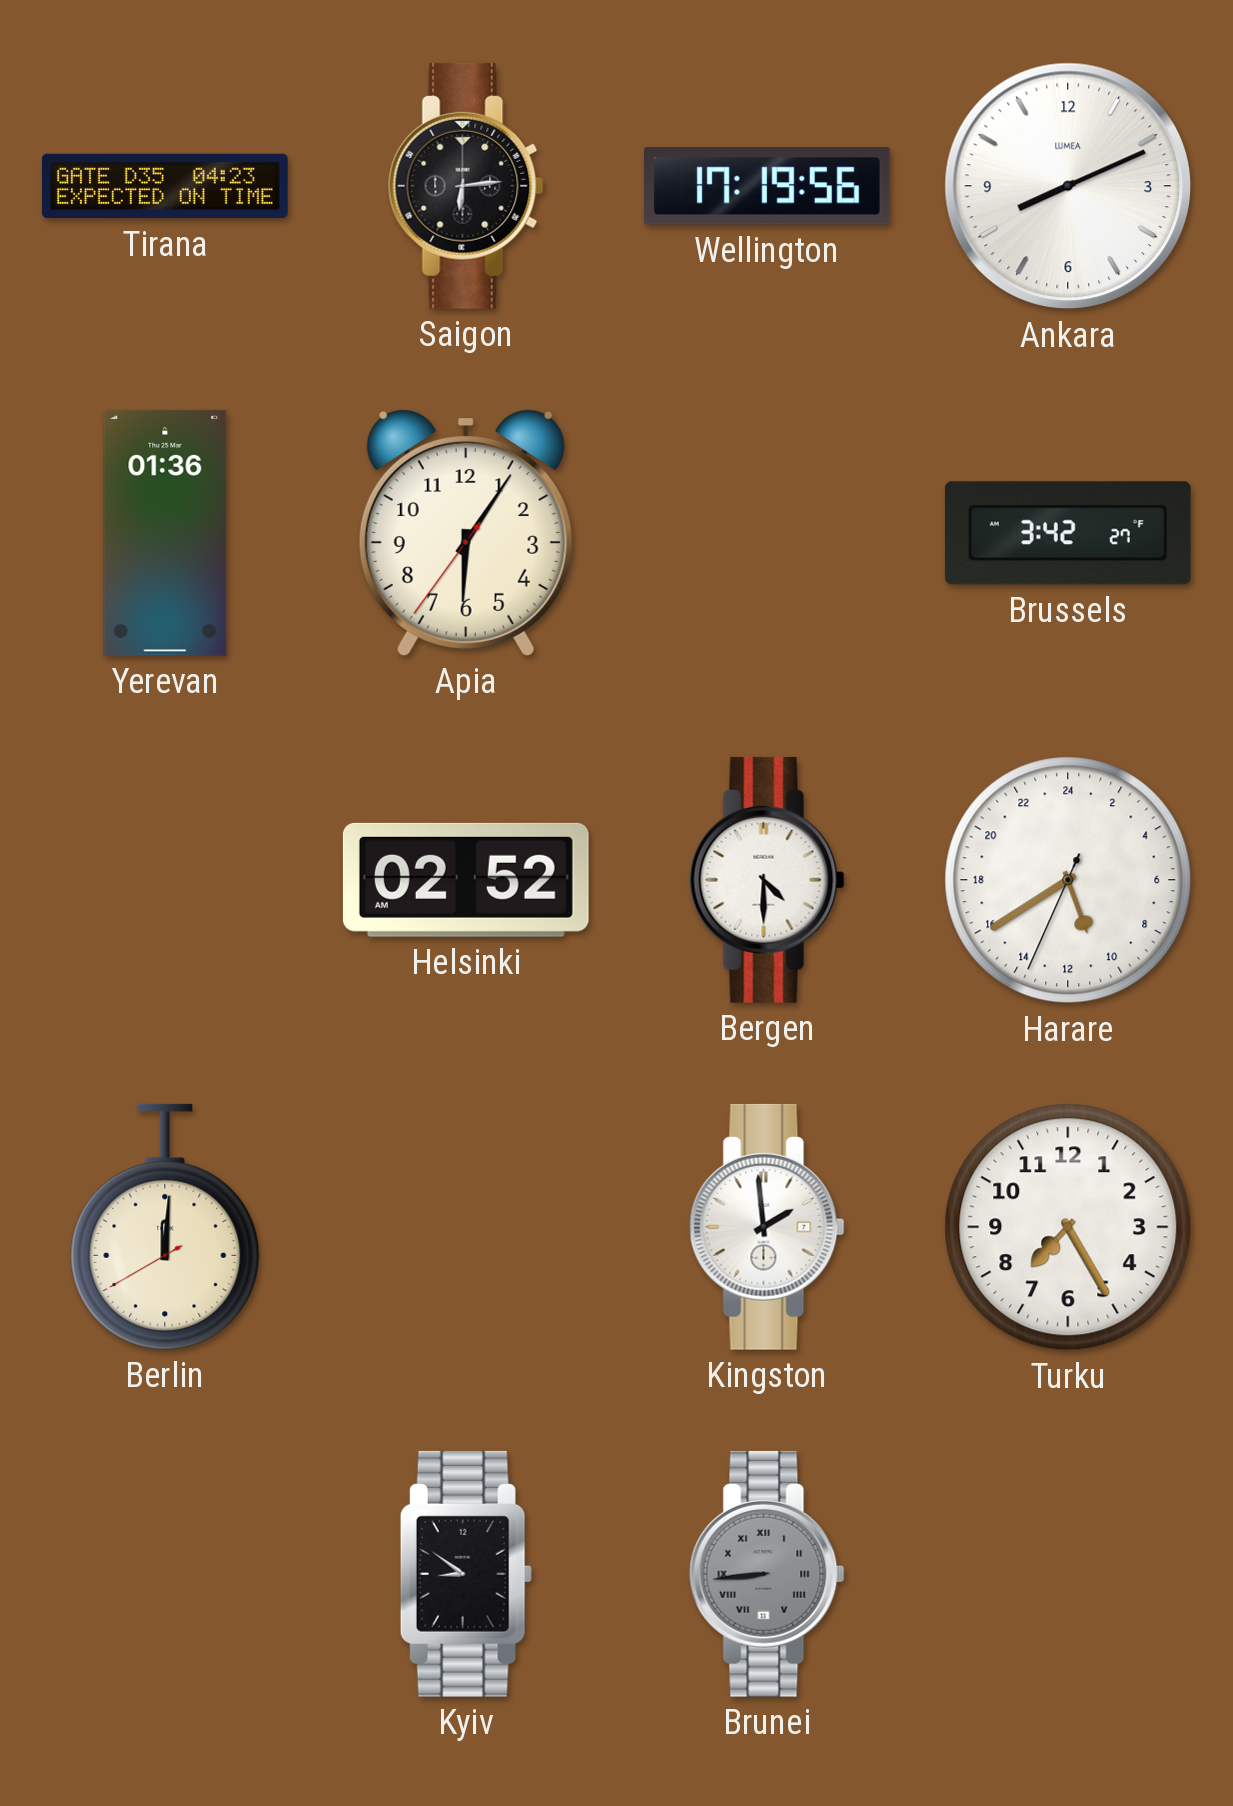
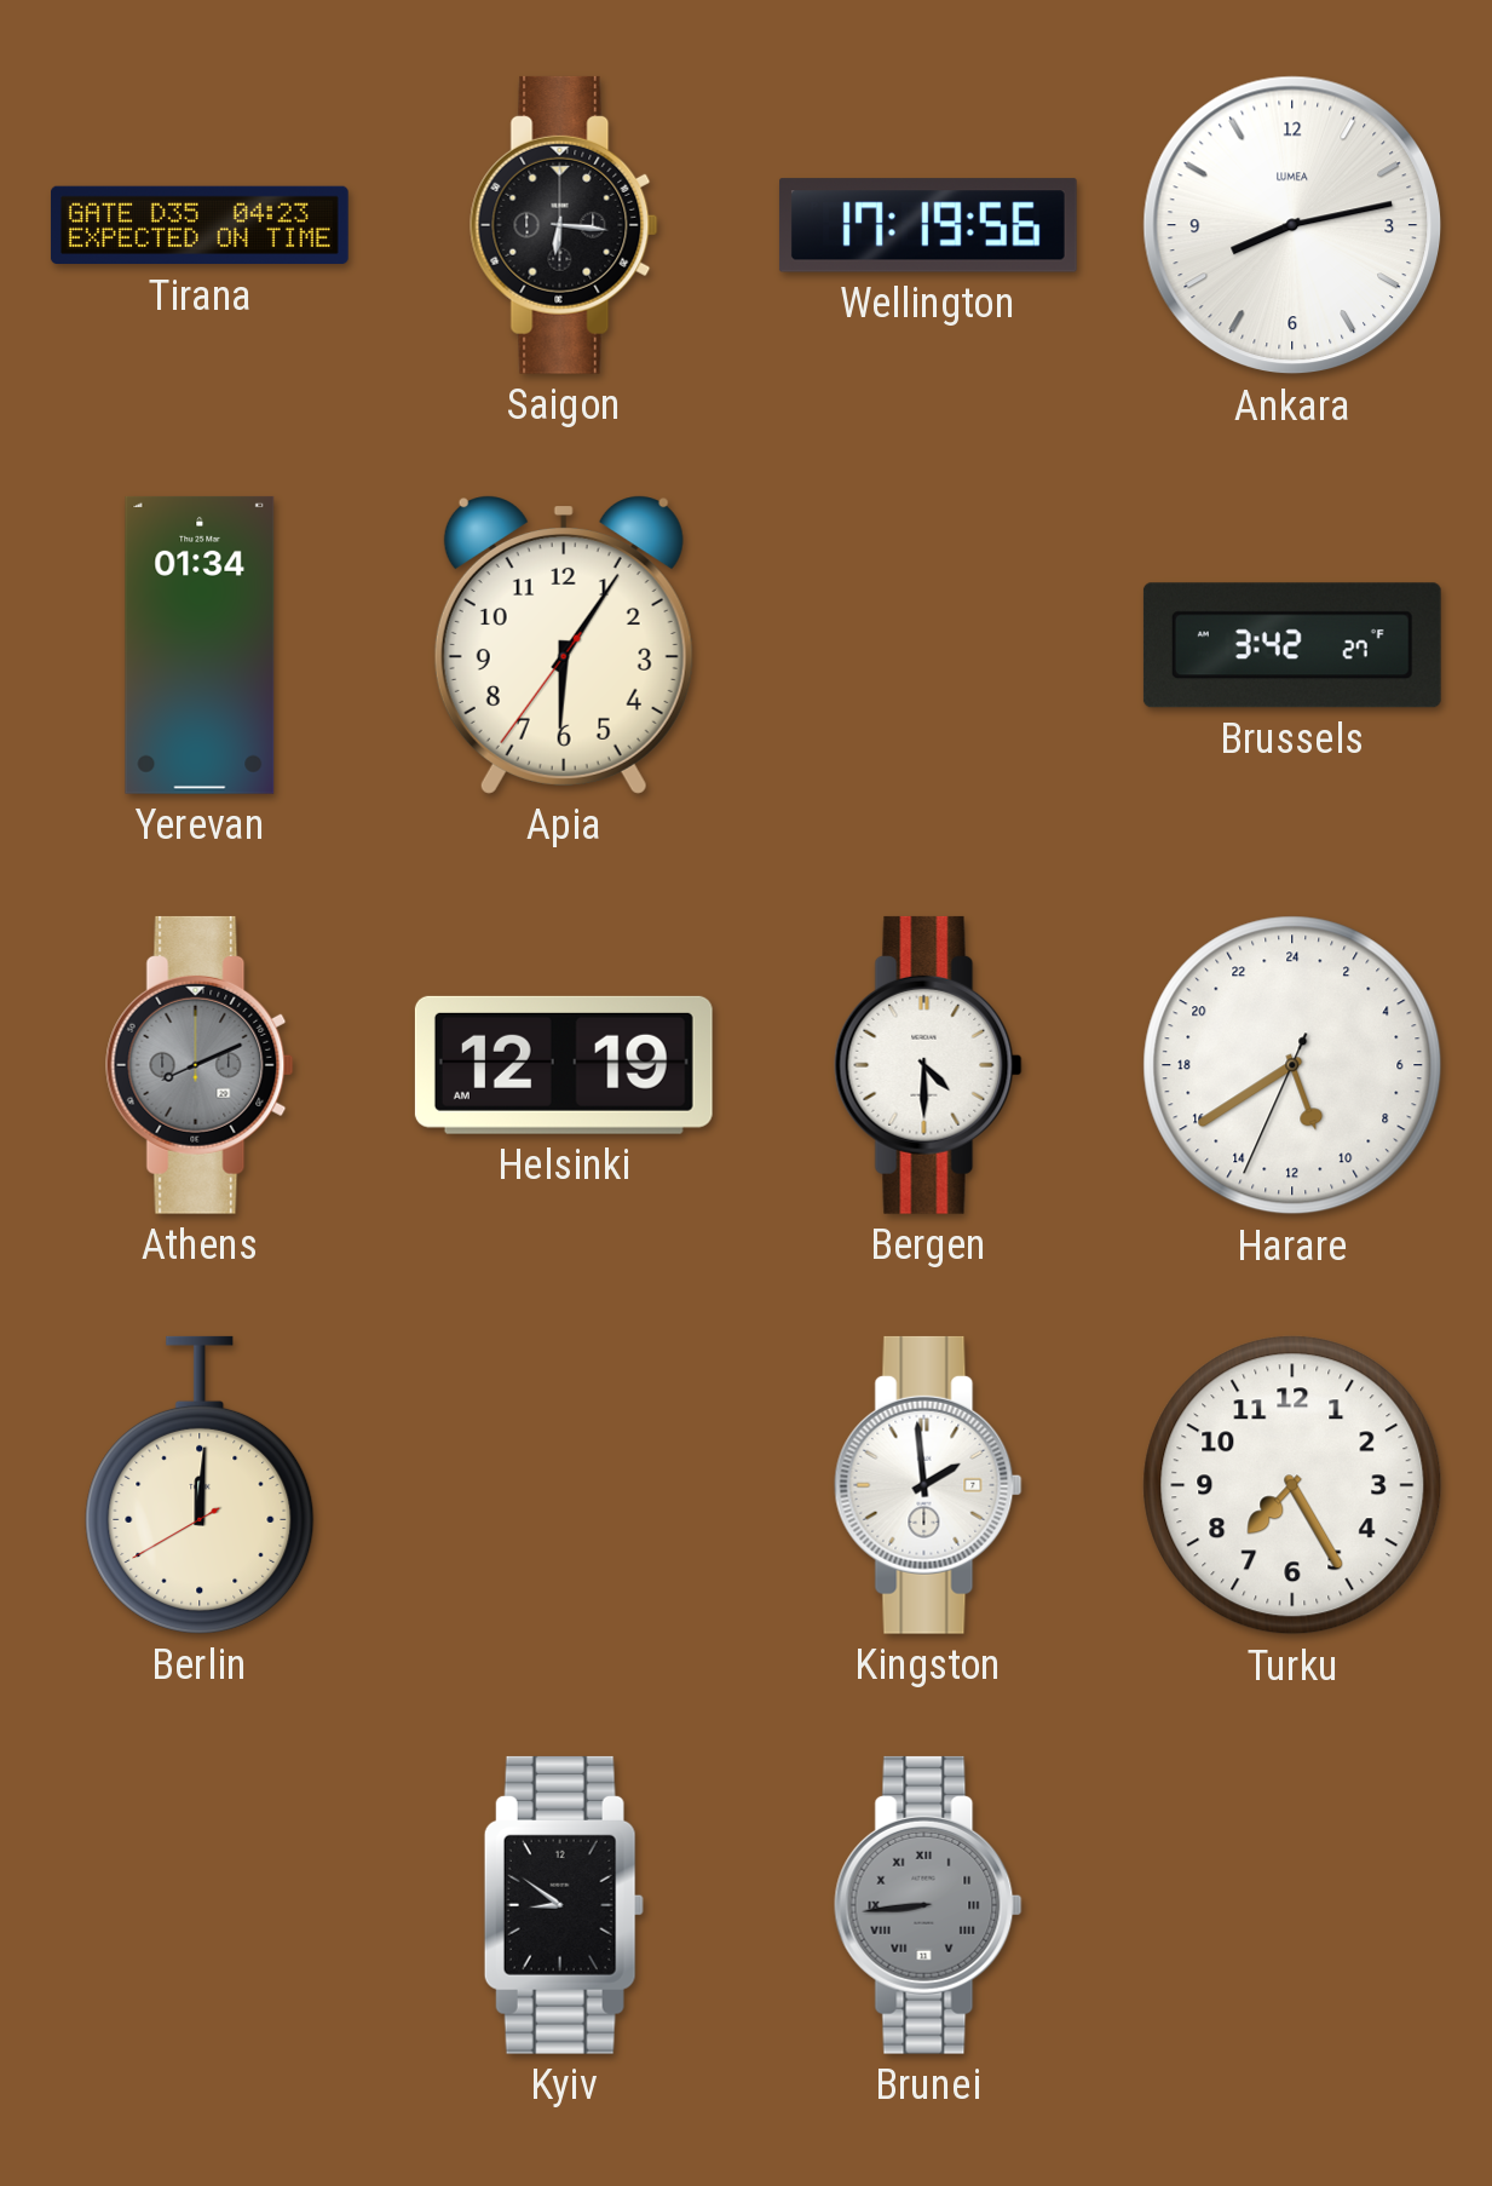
Saigon: 6:14 -> 6:16 (564, 225)
Ankara: 8:11 -> 8:13 (1292, 225)
Yerevan: 01:36 -> 01:34 (200, 645)
Athens: none -> 8:11 (200, 1065)
Helsinki: 02:52 -> 12:19 (564, 1065)
